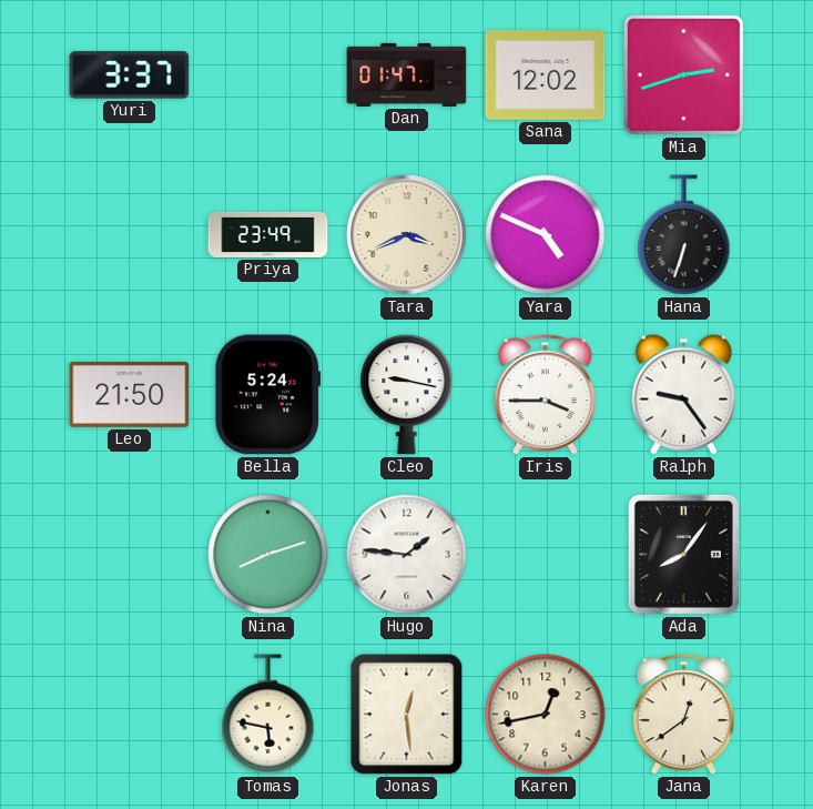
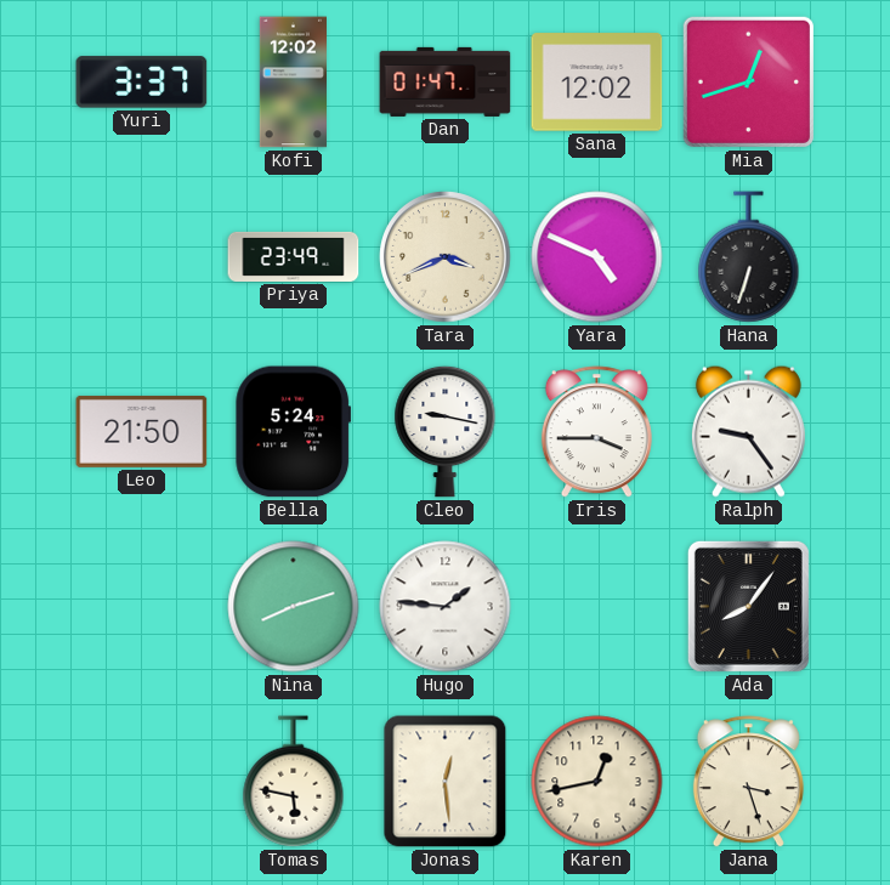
Kofi: none -> 12:02 (293, 83)
Mia: 2:42 -> 12:42 (748, 81)
Jana: 12:39 -> 3:27 (748, 782)
